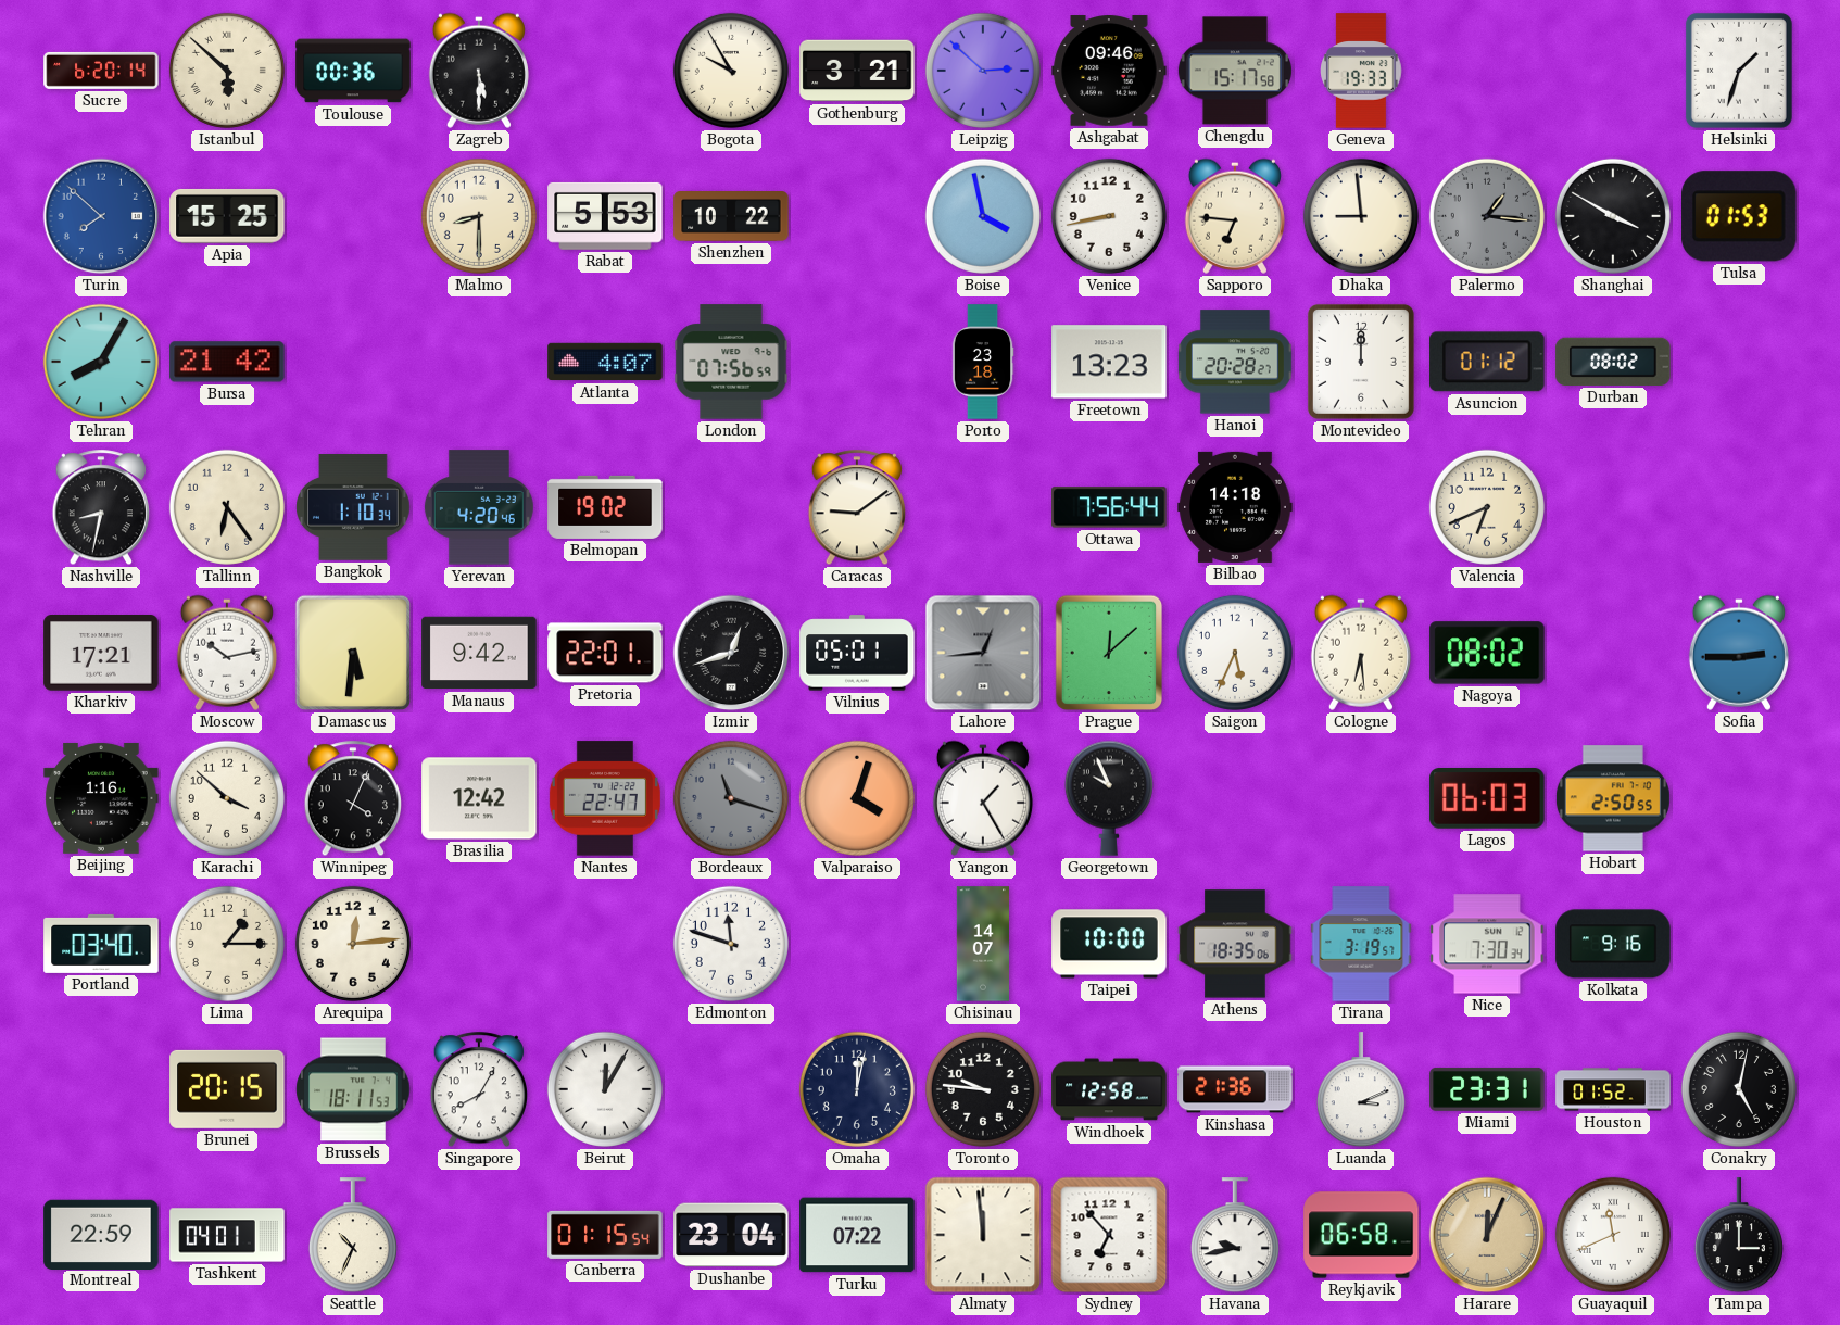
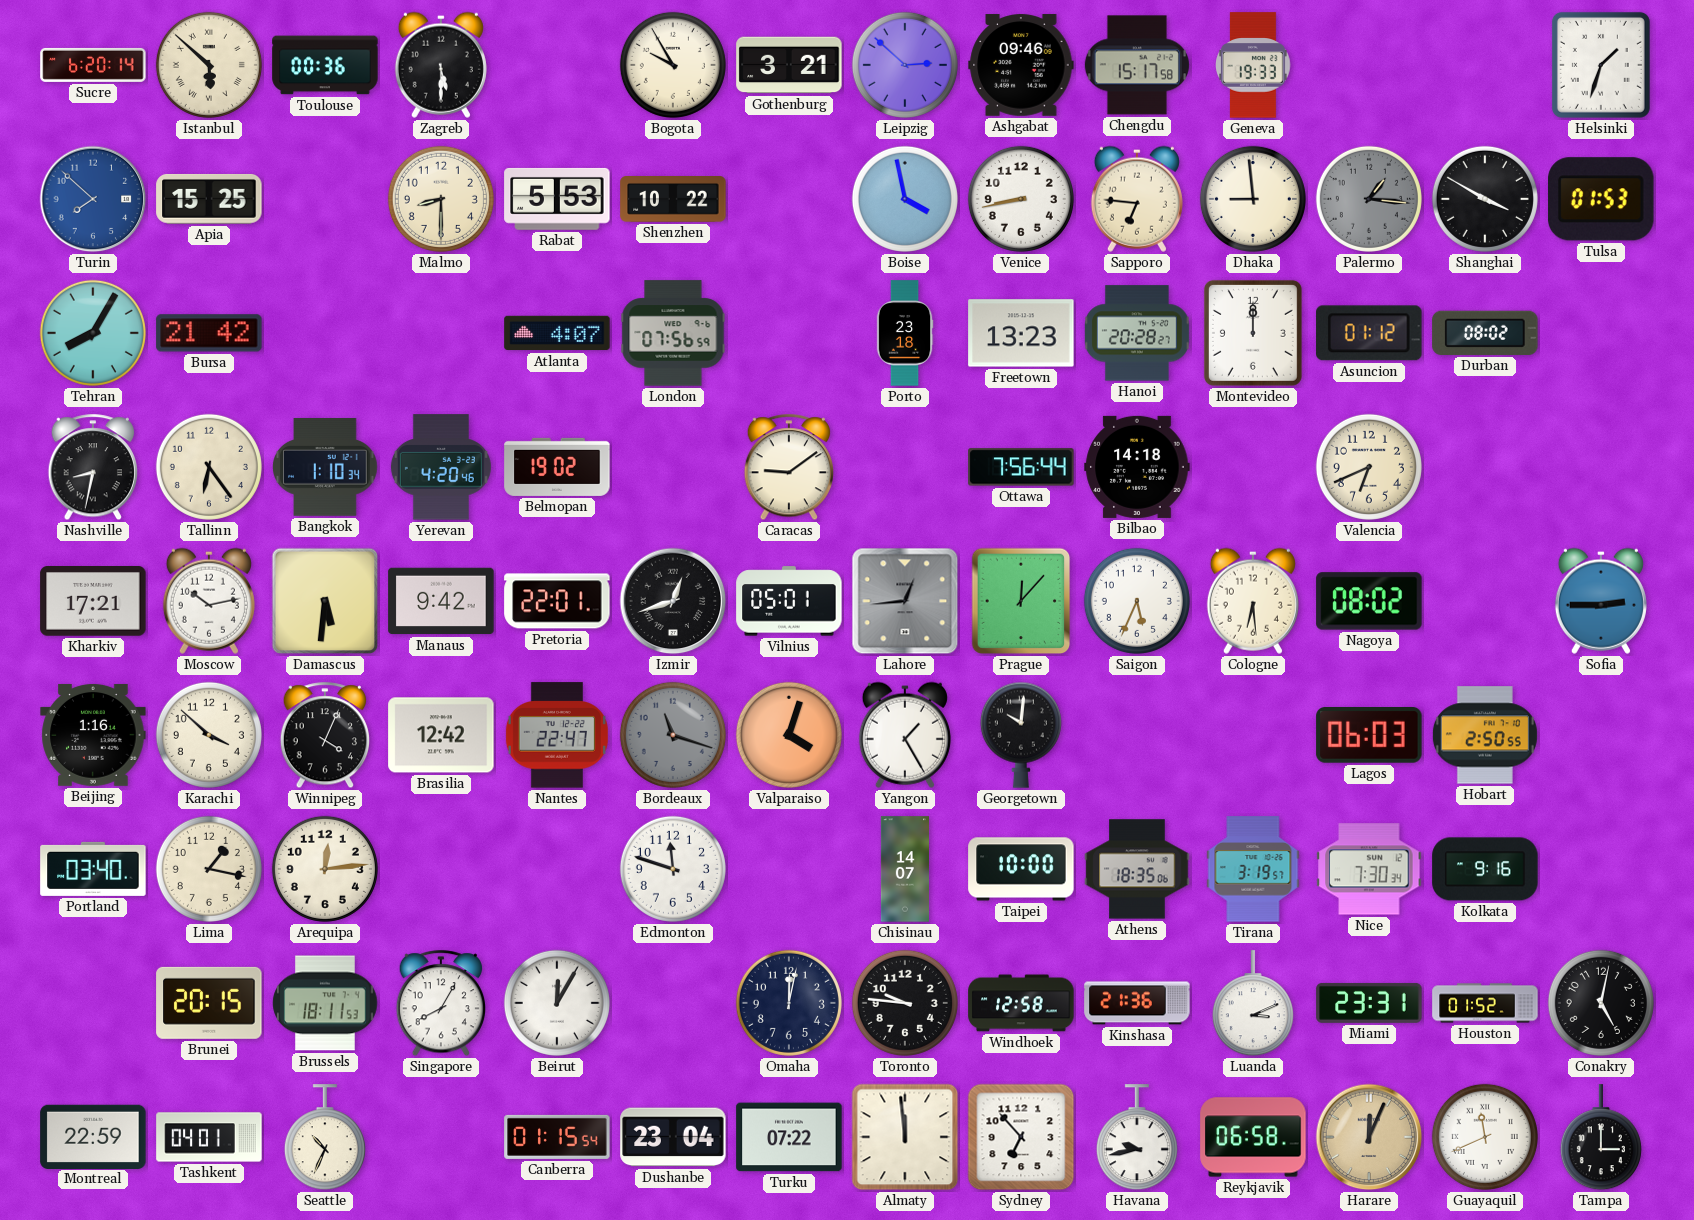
Prague: 12:08 -> 12:07 (1021, 601)
Georgetown: 9:56 -> 10:01 (1021, 735)
Lima: 1:15 -> 1:17 (209, 869)
